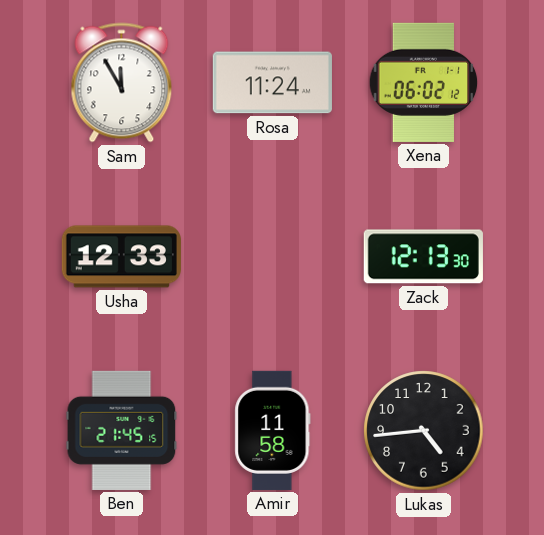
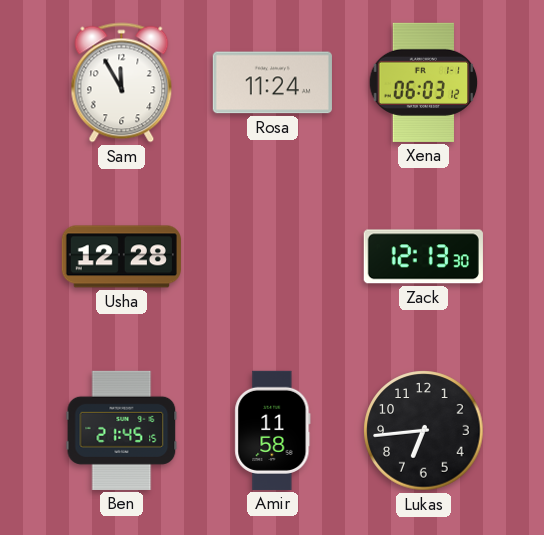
Xena: 06:02 -> 06:03 (424, 82)
Usha: 12:33 -> 12:28 (121, 257)
Lukas: 4:44 -> 6:44 (424, 431)
